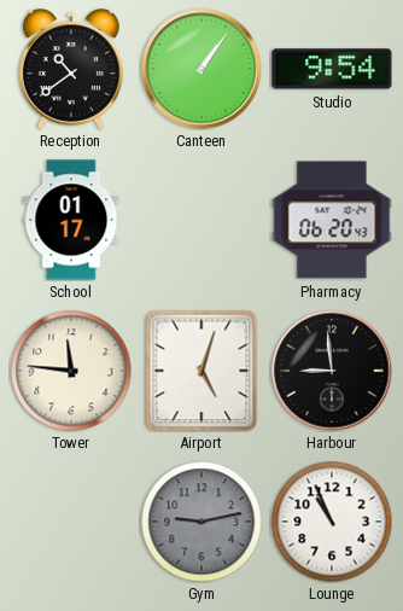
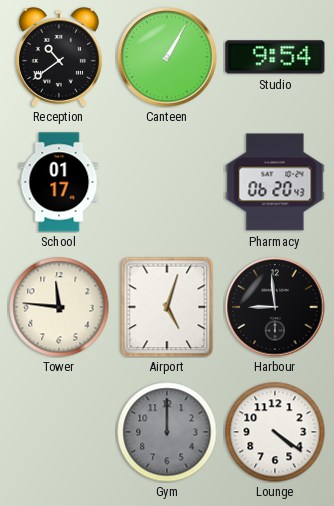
Canteen: 1:06 -> 1:05 (167, 57)
Gym: 9:13 -> 12:00 (167, 432)
Lounge: 10:56 -> 4:21 (275, 432)
